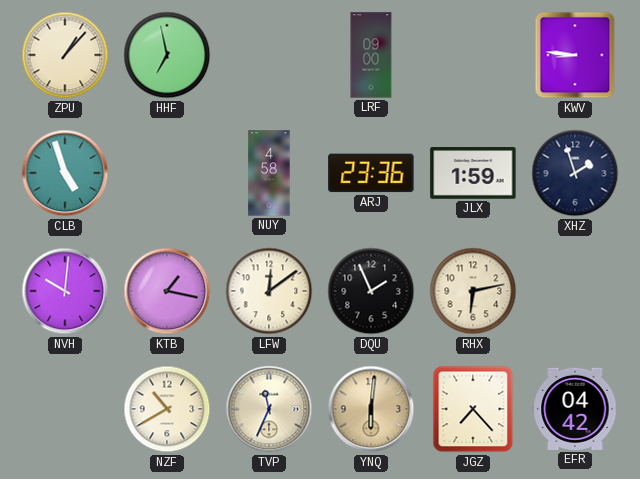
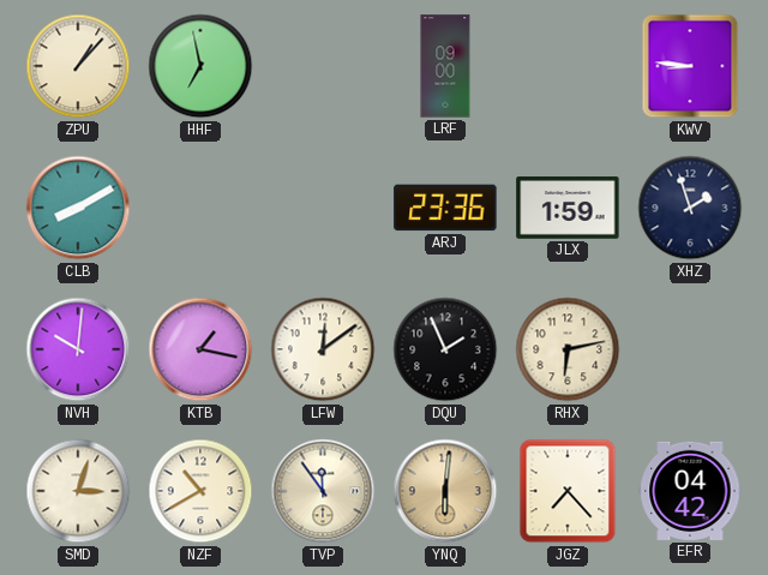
CLB: 4:57 -> 8:10 (78, 208)
NUY: 4:58 -> none (269, 173)
SMD: none -> 3:03 (78, 491)
TVP: 11:34 -> 11:54 (323, 491)
